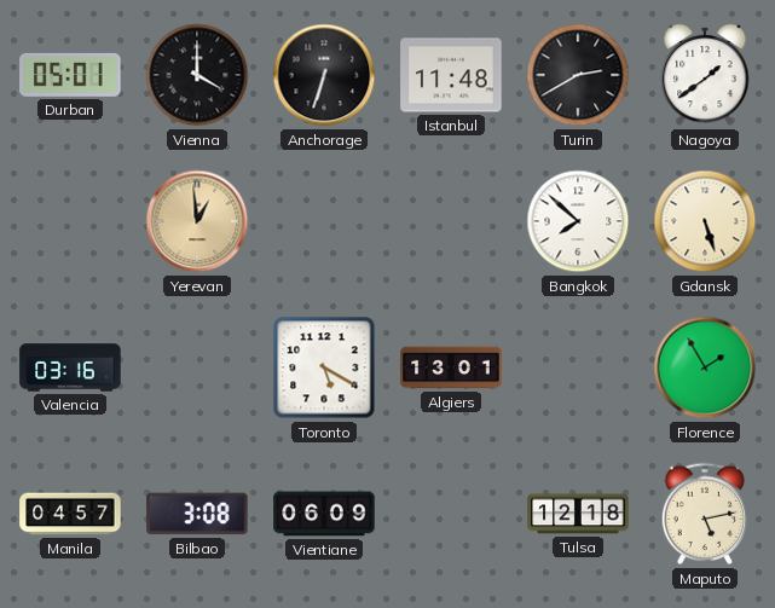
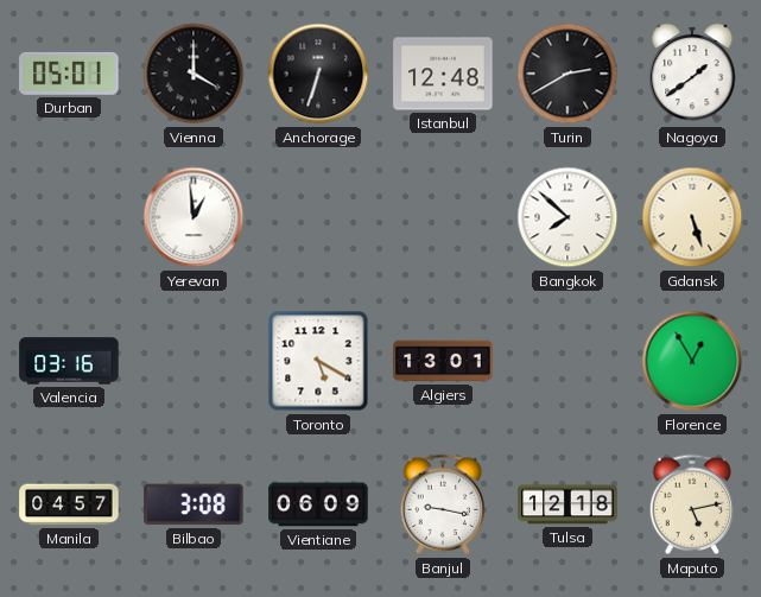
Istanbul: 11:48 -> 12:48 (443, 74)
Yerevan dial: champagne -> white (194, 217)
Florence: 1:55 -> 12:55 (692, 361)
Banjul: none -> 9:17 (443, 504)
